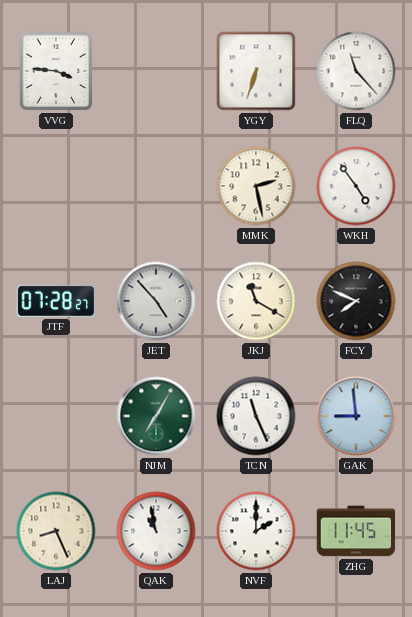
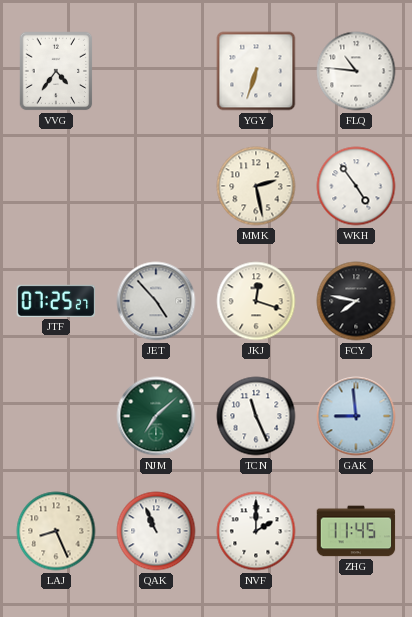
VVG: 3:46 -> 4:36 (56, 71)
FLQ: 11:23 -> 10:46 (356, 71)
JTF: 07:28 -> 07:25 (56, 301)
JKJ: 11:20 -> 12:18 (256, 301)
FCY: 7:49 -> 7:47 (356, 301)
NJM: 7:05 -> 7:08 (156, 416)
QAK: 10:58 -> 10:56 (156, 531)
